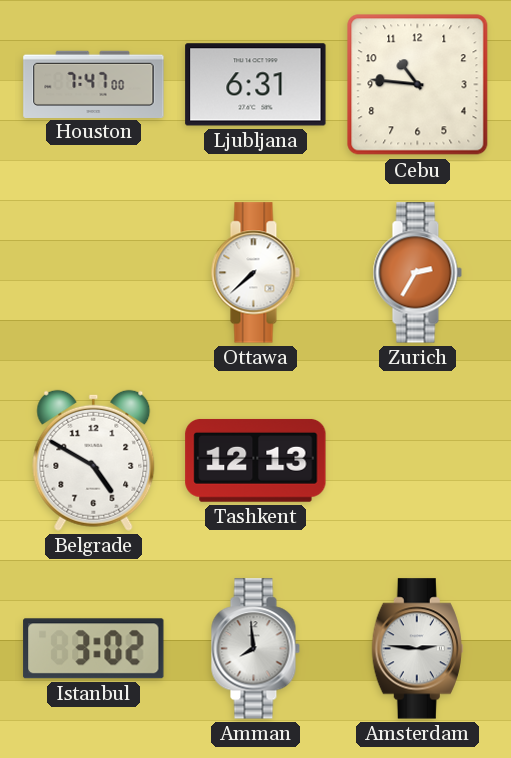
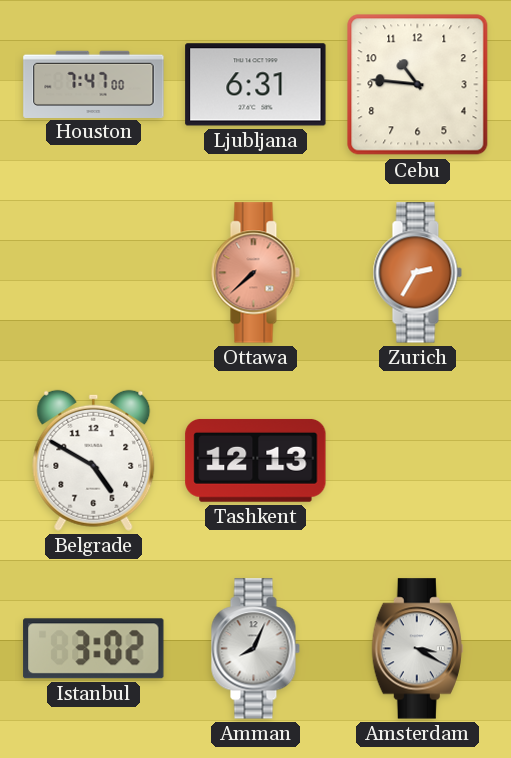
Ottawa dial: white -> salmon (255, 273)
Amman: 7:59 -> 8:04 (255, 649)
Amsterdam: 2:46 -> 3:20 (417, 649)
